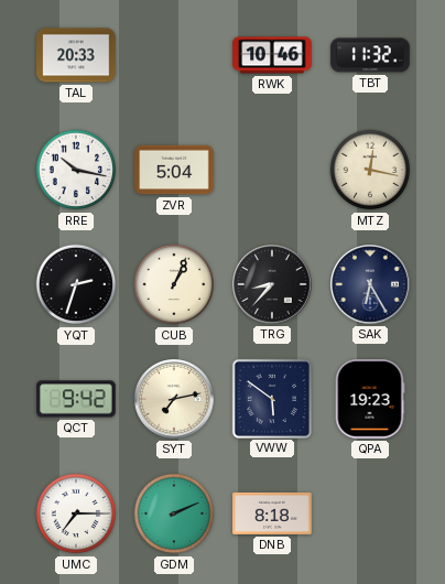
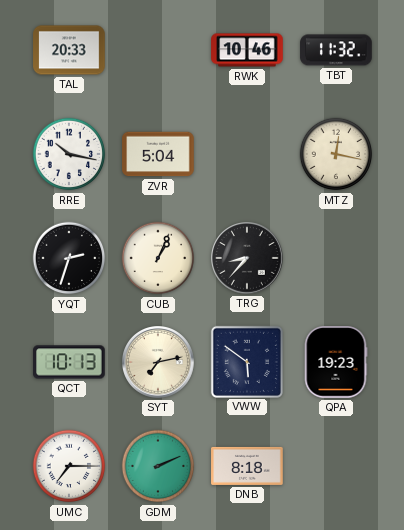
SAK: 6:25 -> none (371, 285)
QCT: 9:42 -> 10:13 (69, 362)
